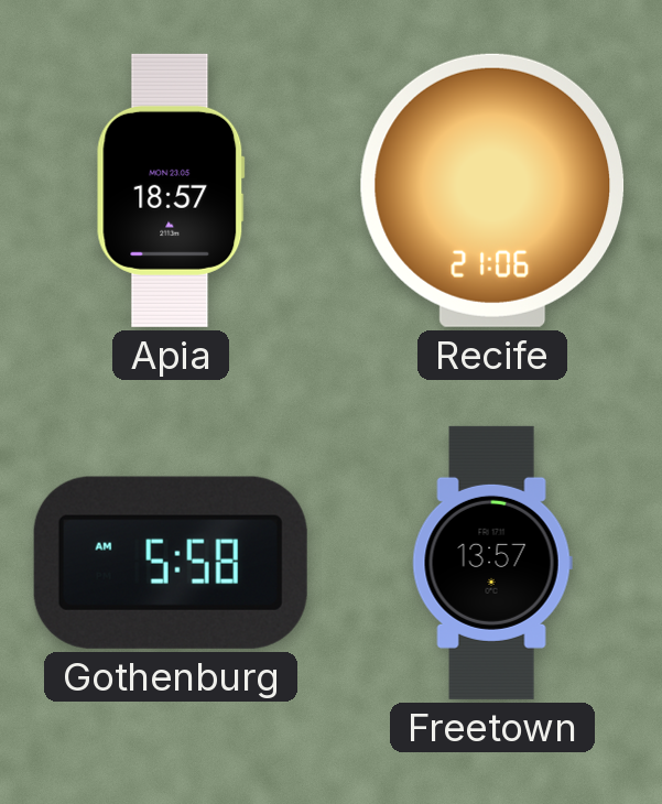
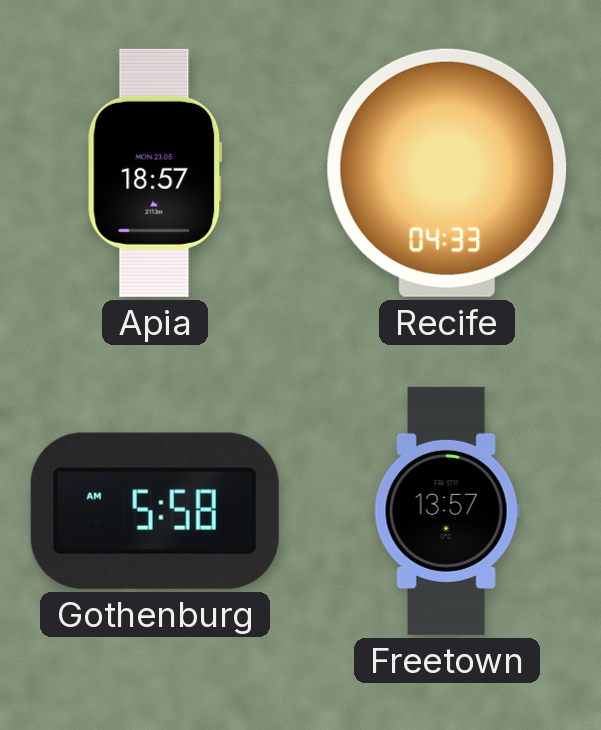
Recife: 21:06 -> 04:33 (447, 173)
